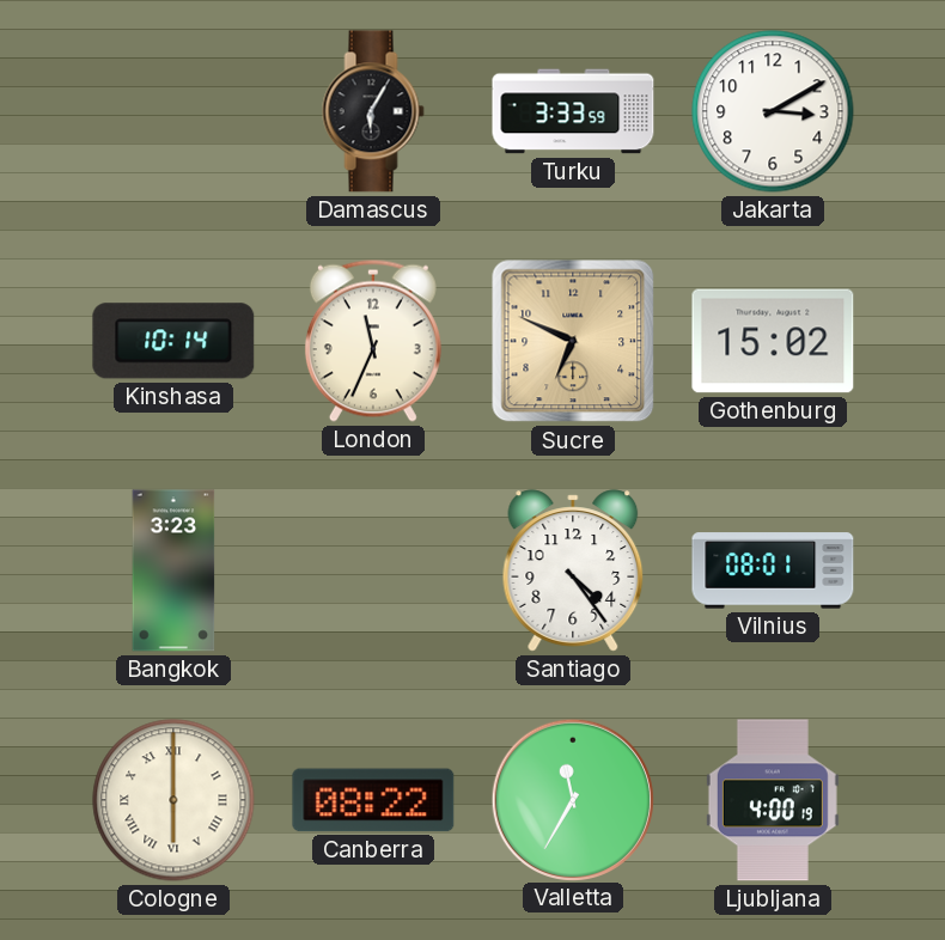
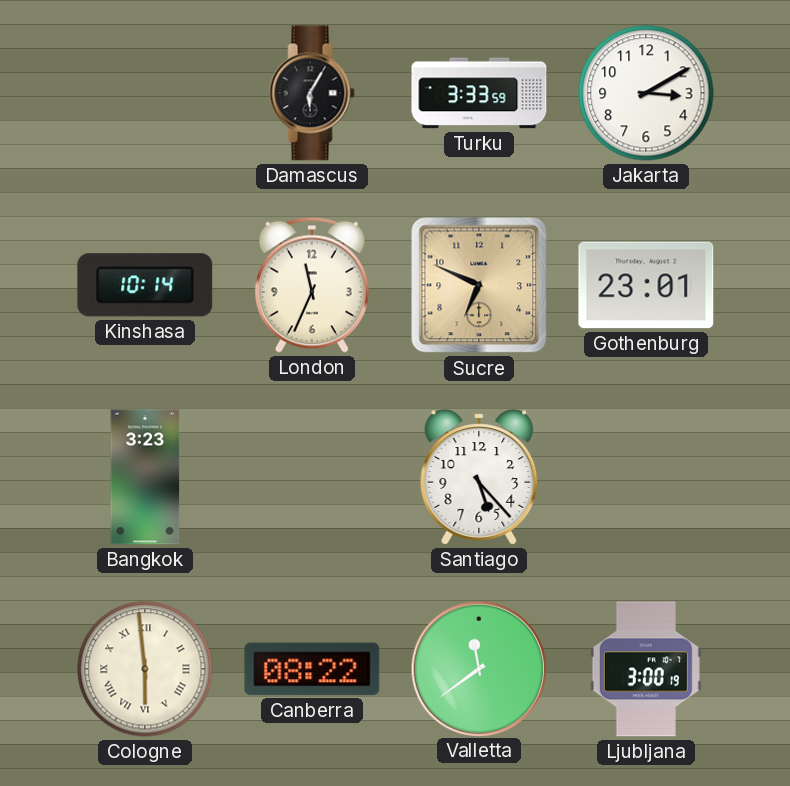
Gothenburg: 15:02 -> 23:01 (646, 285)
Santiago: 4:24 -> 5:23 (479, 477)
Vilnius: 08:01 -> none (773, 570)
Cologne: 6:00 -> 5:59 (145, 669)
Valletta: 11:35 -> 11:39 (478, 668)
Ljubljana: 4:00 -> 3:00 (646, 669)
